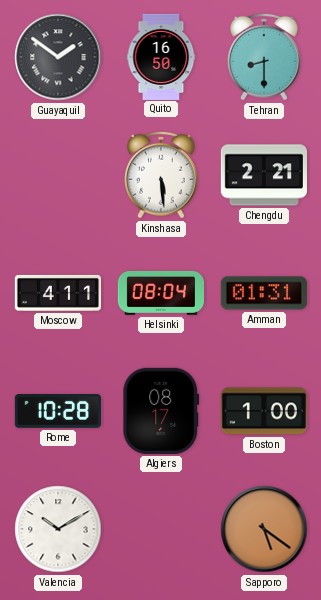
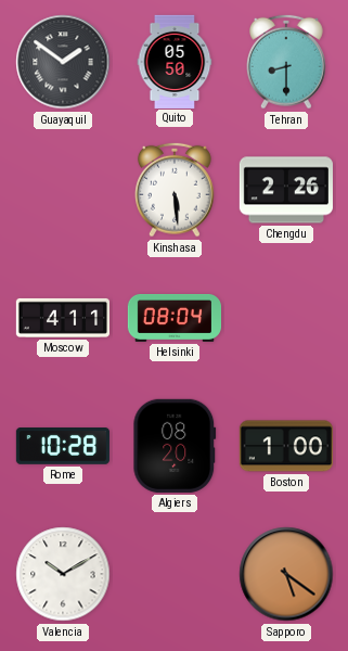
Quito: 16:50 -> 05:50 (175, 61)
Chengdu: 2:21 -> 2:26 (286, 190)
Amman: 01:31 -> none (264, 293)
Algiers: 08:17 -> 08:20 (175, 446)
